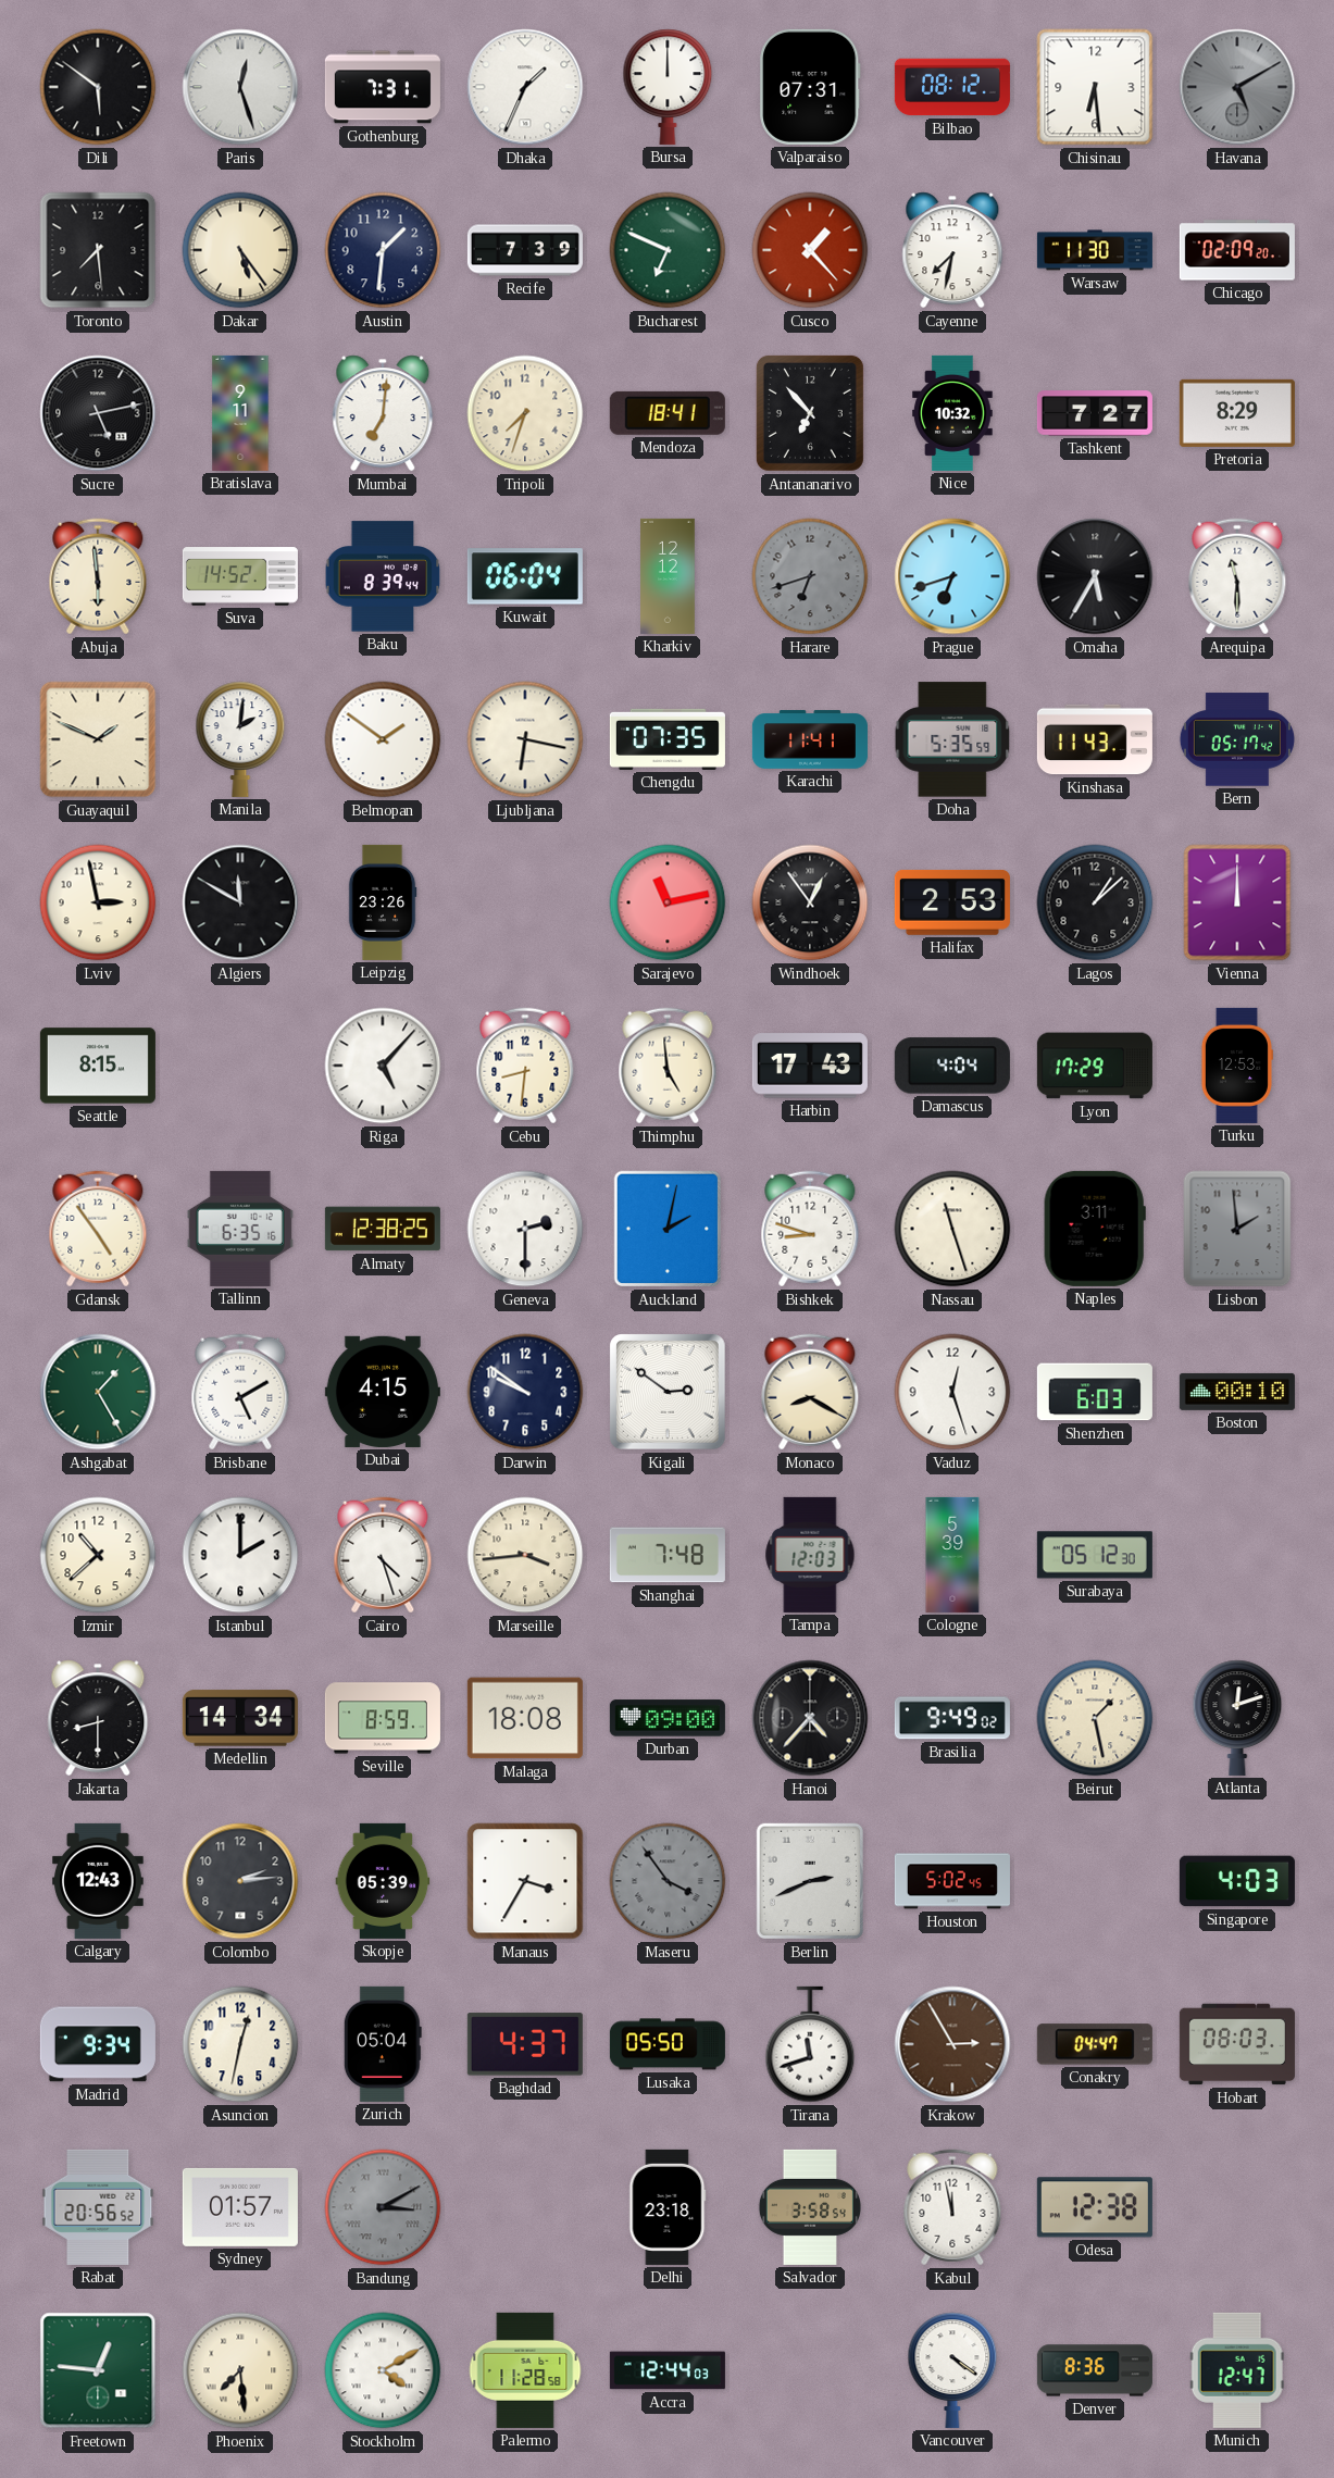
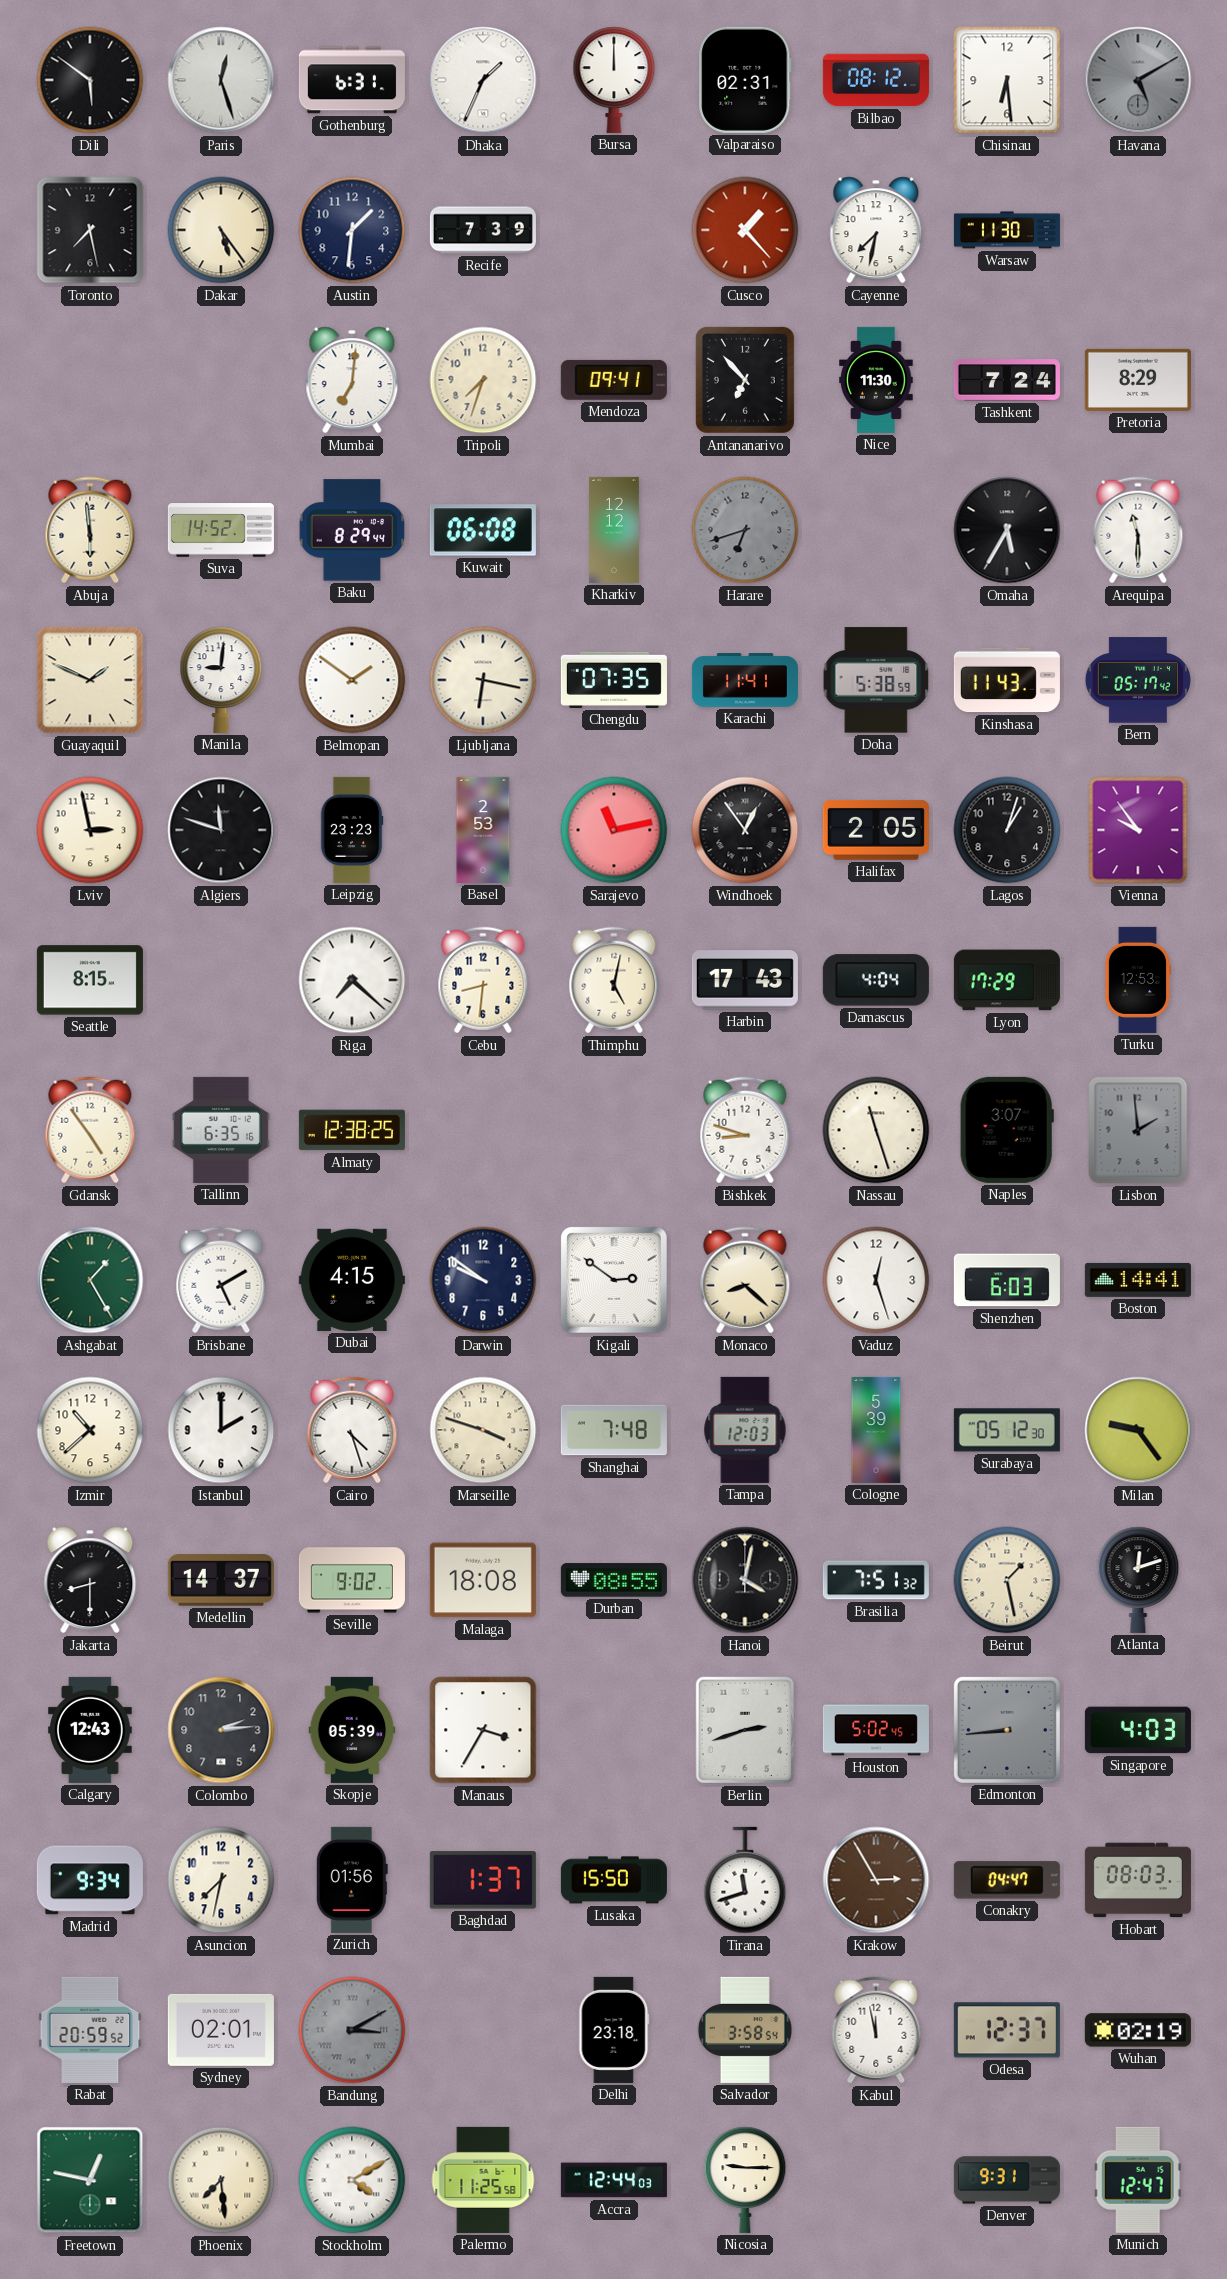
Gothenburg: 7:31 -> 6:31 (352, 80)
Valparaiso: 07:31 -> 02:31 (745, 80)
Toronto: 7:29 -> 7:28 (90, 230)
Bucharest: 6:49 -> none (668, 250)
Chicago: 02:09 -> none (1237, 250)
Sucre: 5:13 -> none (98, 413)
Bratislava: 9:11 -> none (240, 413)
Mendoza: 18:41 -> 09:41 (614, 380)
Nice: 10:32 -> 11:30 (876, 380)
Tashkent: 7:27 -> 7:24 (1007, 380)
Baku: 8:39 -> 8:29 (352, 530)
Kuwait: 06:04 -> 06:08 (483, 530)
Prague: 6:42 -> none (952, 576)
Manila: 2:01 -> 9:01 (221, 680)
Doha: 5:35 -> 5:38 (876, 680)
Algiers: 11:50 -> 11:48 (221, 830)
Leipzig: 23:26 -> 23:23 (352, 830)
Basel: none -> 2:53 (483, 830)
Halifax: 2:53 -> 2:05 (876, 830)
Lagos: 1:08 -> 1:03 (1007, 830)
Vienna: 12:00 -> 9:54 (1138, 830)
Riga: 5:07 -> 7:22 (352, 980)
Thimphu: 4:59 -> 5:02 (614, 980)
Geneva: 2:30 -> none (525, 1229)
Auckland: 2:02 -> none (666, 1229)
Naples: 3:11 -> 3:07 (1007, 1130)
Monaco: 8:20 -> 8:22 (745, 1280)
Boston: 00:10 -> 14:41 (1138, 1280)
Marseille: 3:44 -> 3:48 (483, 1430)
Milan: none -> 9:24 (1138, 1430)
Medellin: 14:34 -> 14:37 (221, 1580)
Seville: 8:59 -> 9:02 (352, 1580)
Durban: 09:00 -> 08:55 (614, 1580)
Hanoi: 4:37 -> 4:02 (745, 1580)
Brasilia: 9:49 -> 7:51 (876, 1580)
Maseru: 3:54 -> none (668, 1881)
Berlin: 2:41 -> 2:42 (744, 1730)
Edmonton: none -> 8:44 (1007, 1730)
Asuncion: 12:32 -> 7:32 (221, 1880)
Zurich: 05:04 -> 01:56 (352, 1880)
Baghdad: 4:37 -> 1:37 (483, 1880)
Lusaka: 05:50 -> 15:50 (614, 1880)
Rabat: 20:56 -> 20:59 (90, 2030)
Sydney: 01:57 -> 02:01 (221, 2030)
Odesa: 12:38 -> 12:37 (1007, 2030)
Wuhan: none -> 02:19 (1138, 2030)
Freetown: 12:46 -> 12:47 (90, 2180)
Palermo: 11:28 -> 11:25 (483, 2180)
Nicosia: none -> 9:15 (745, 2180)
Vancouver: 4:21 -> none (952, 2370)
Denver: 8:36 -> 9:31 (1007, 2180)
